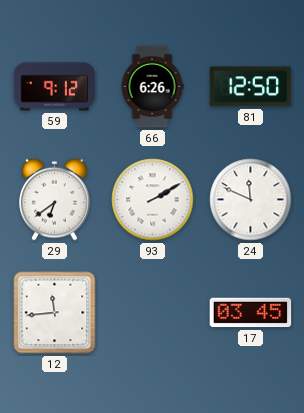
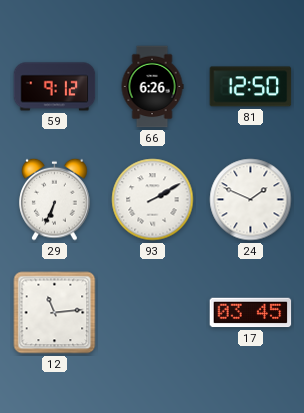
29: 6:39 -> 6:34 (55, 199)
24: 11:49 -> 1:49 (251, 200)
12: 11:44 -> 11:14 (55, 313)
